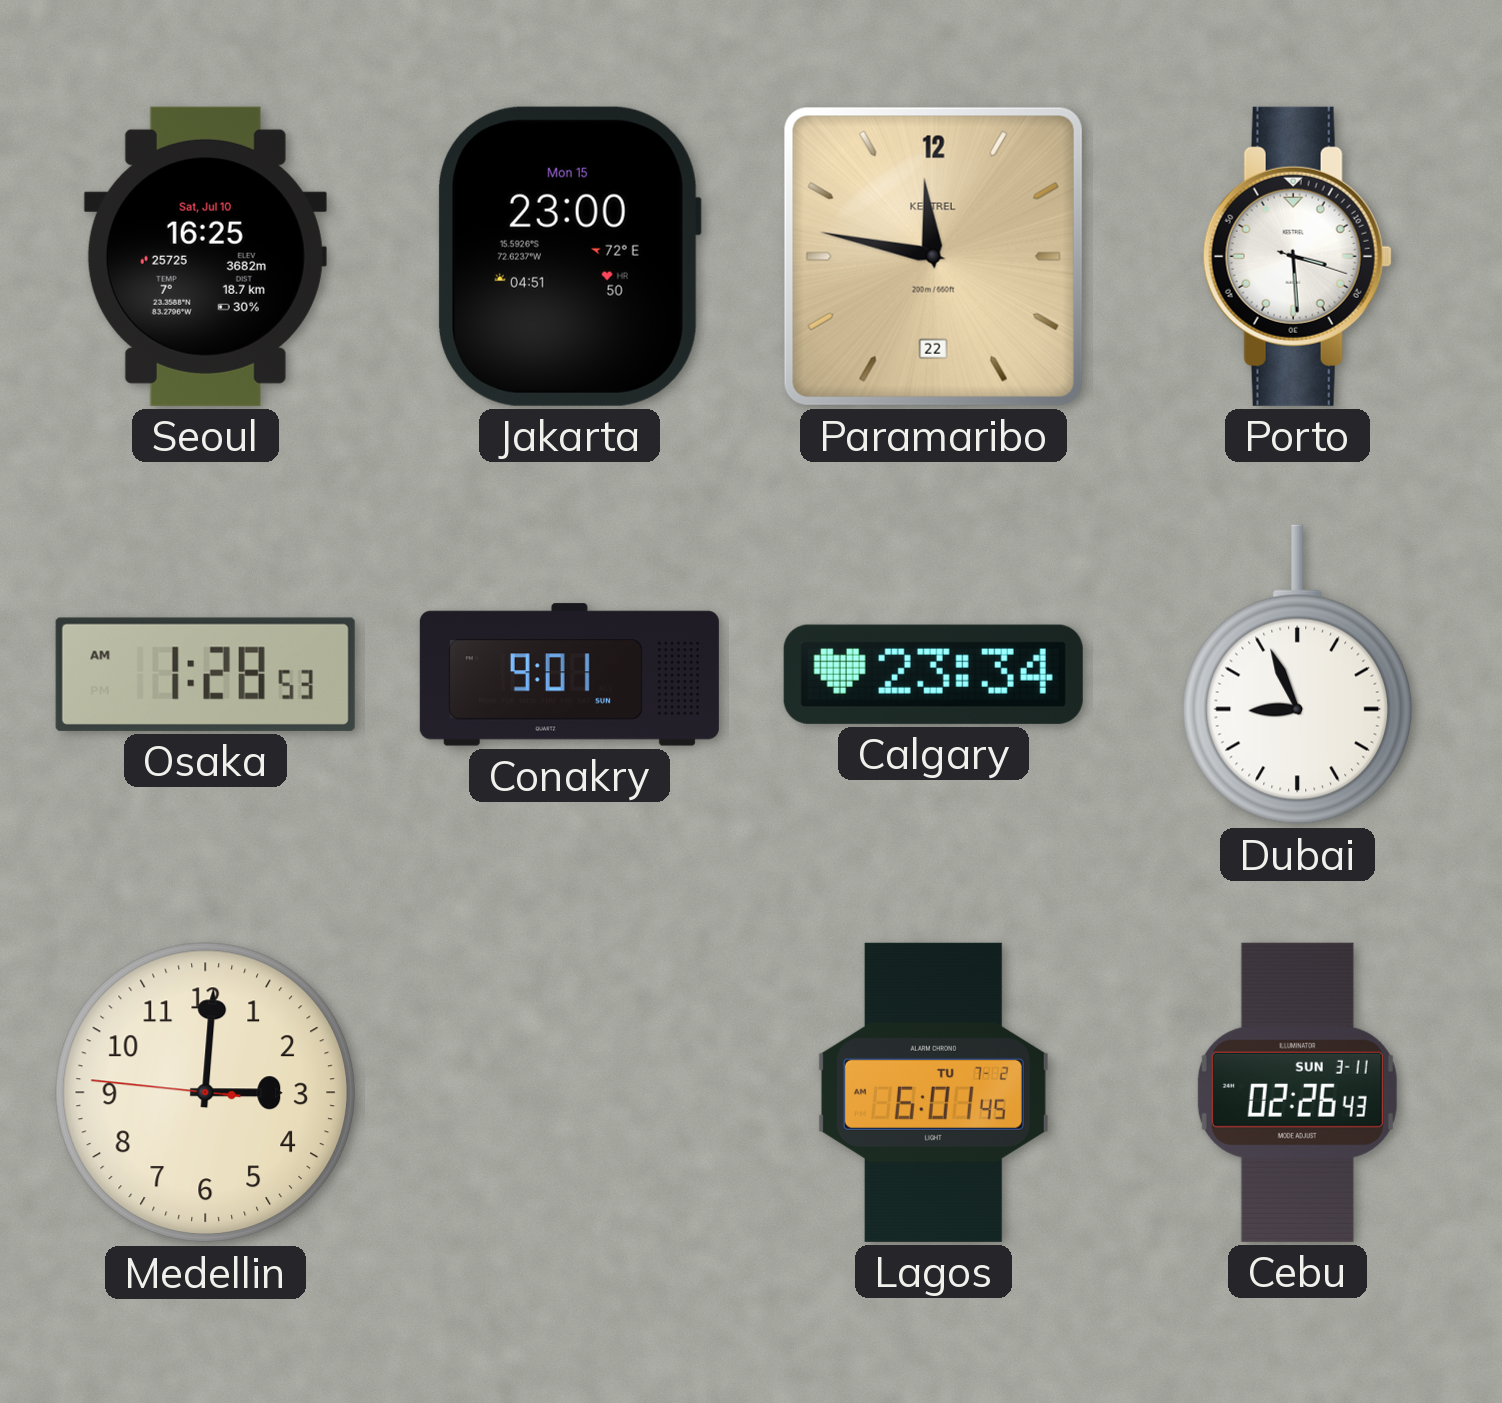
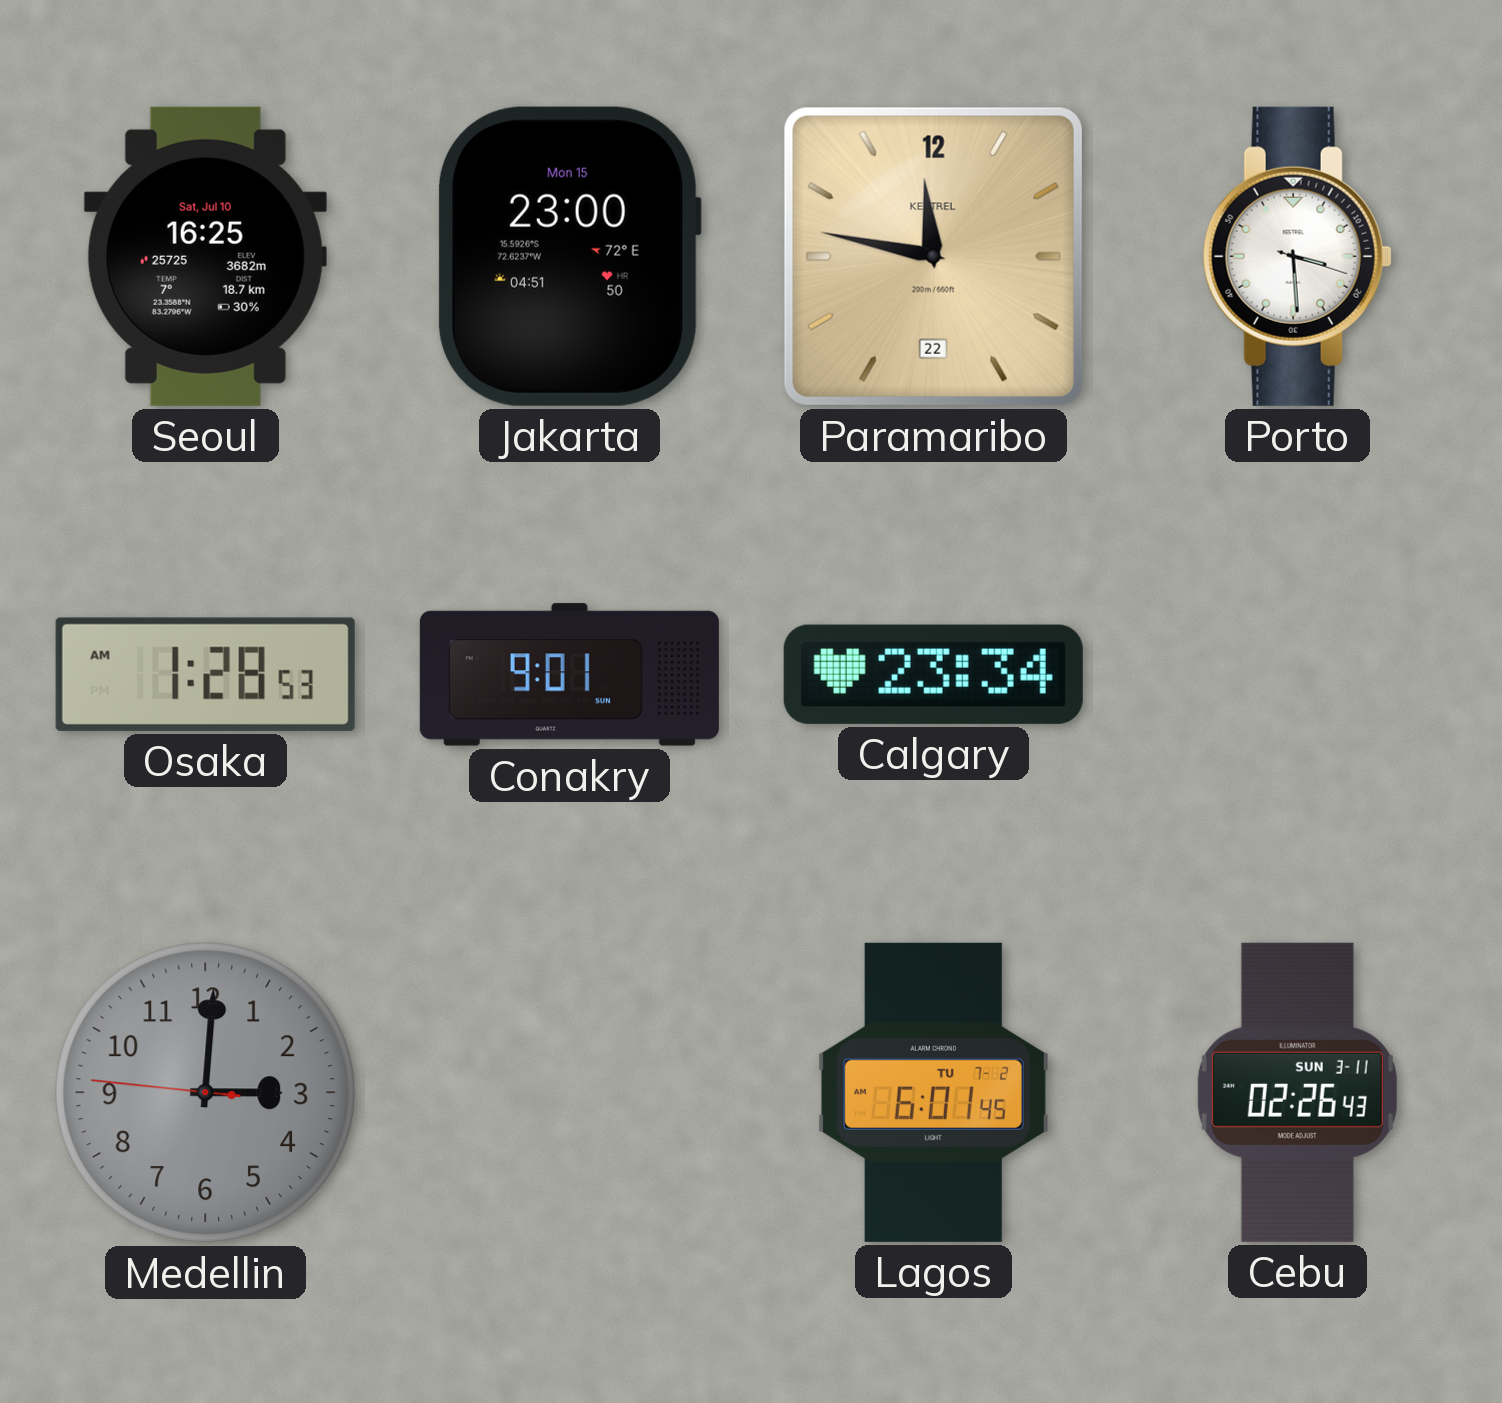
Dubai: 8:56 -> none (1298, 675)
Medellin dial: cream -> grey (206, 1093)
